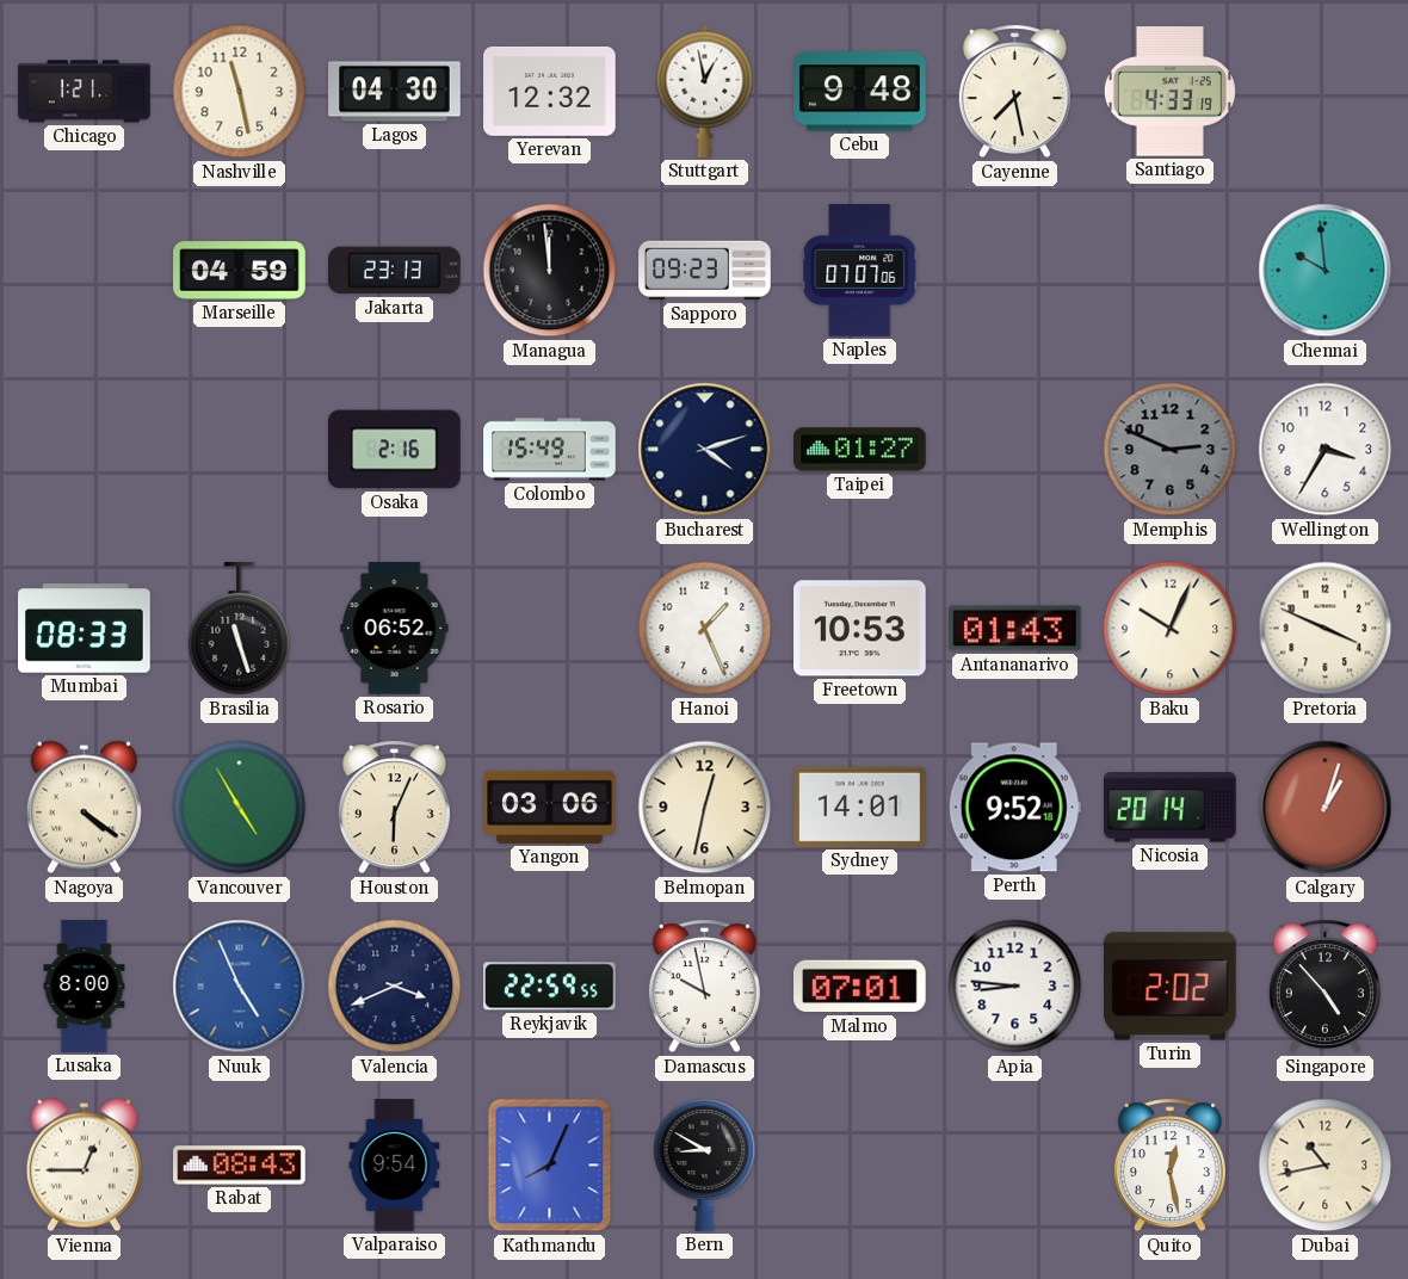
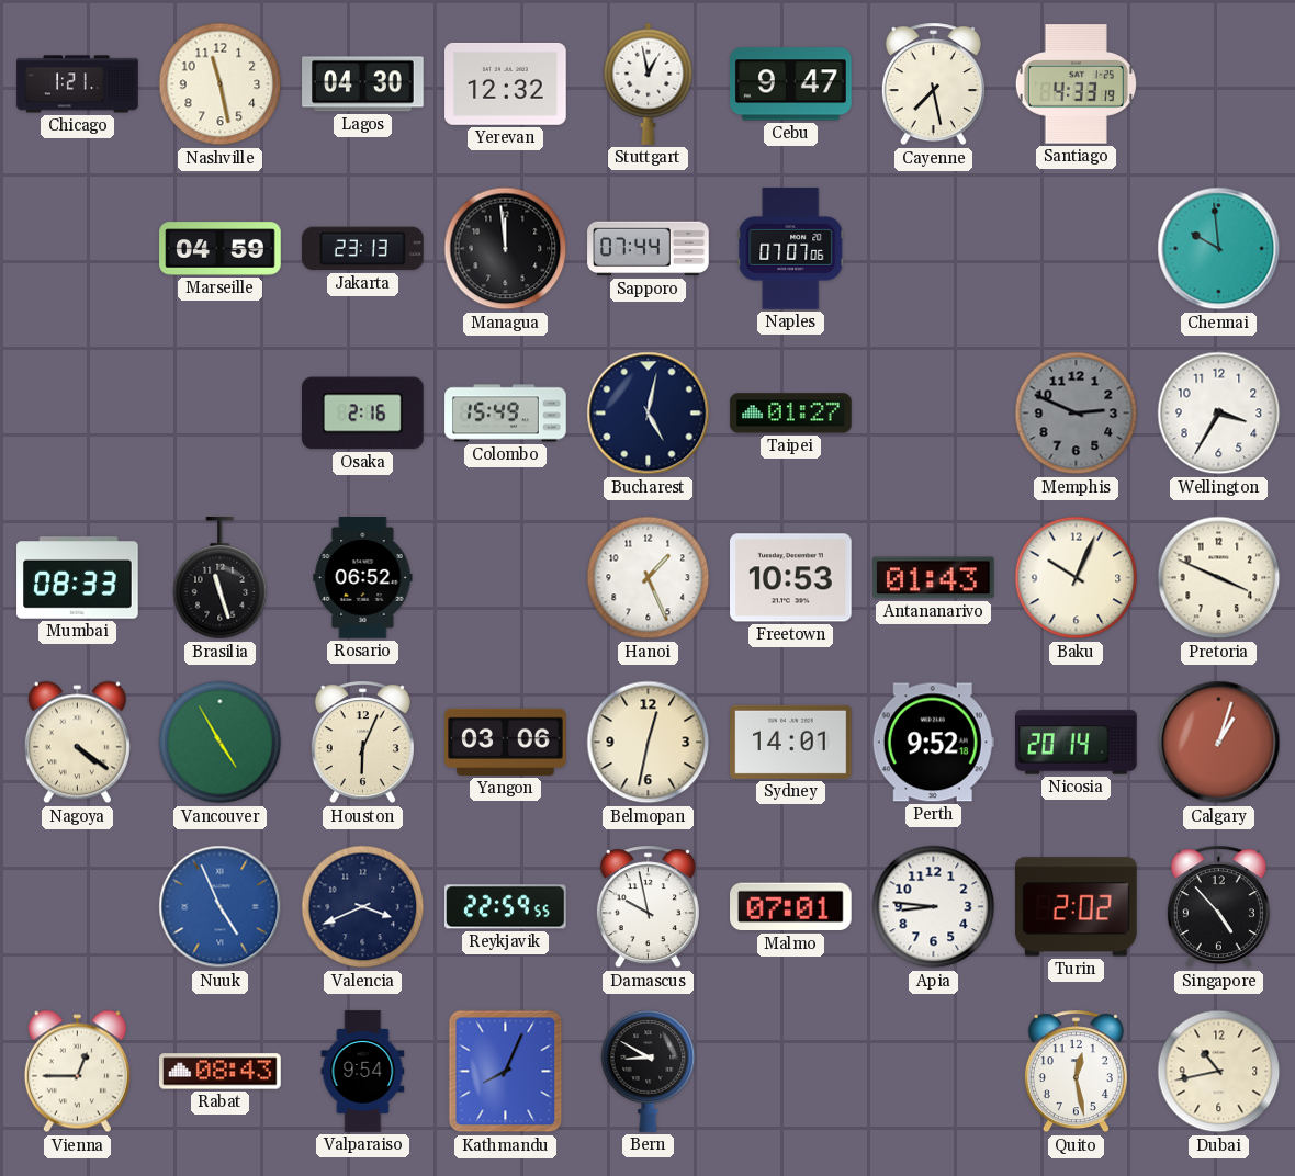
Cebu: 9:48 -> 9:47 (791, 84)
Sapporo: 09:23 -> 07:44 (649, 249)
Bucharest: 4:12 -> 5:02 (649, 414)
Lusaka: 8:00 -> none (85, 987)
